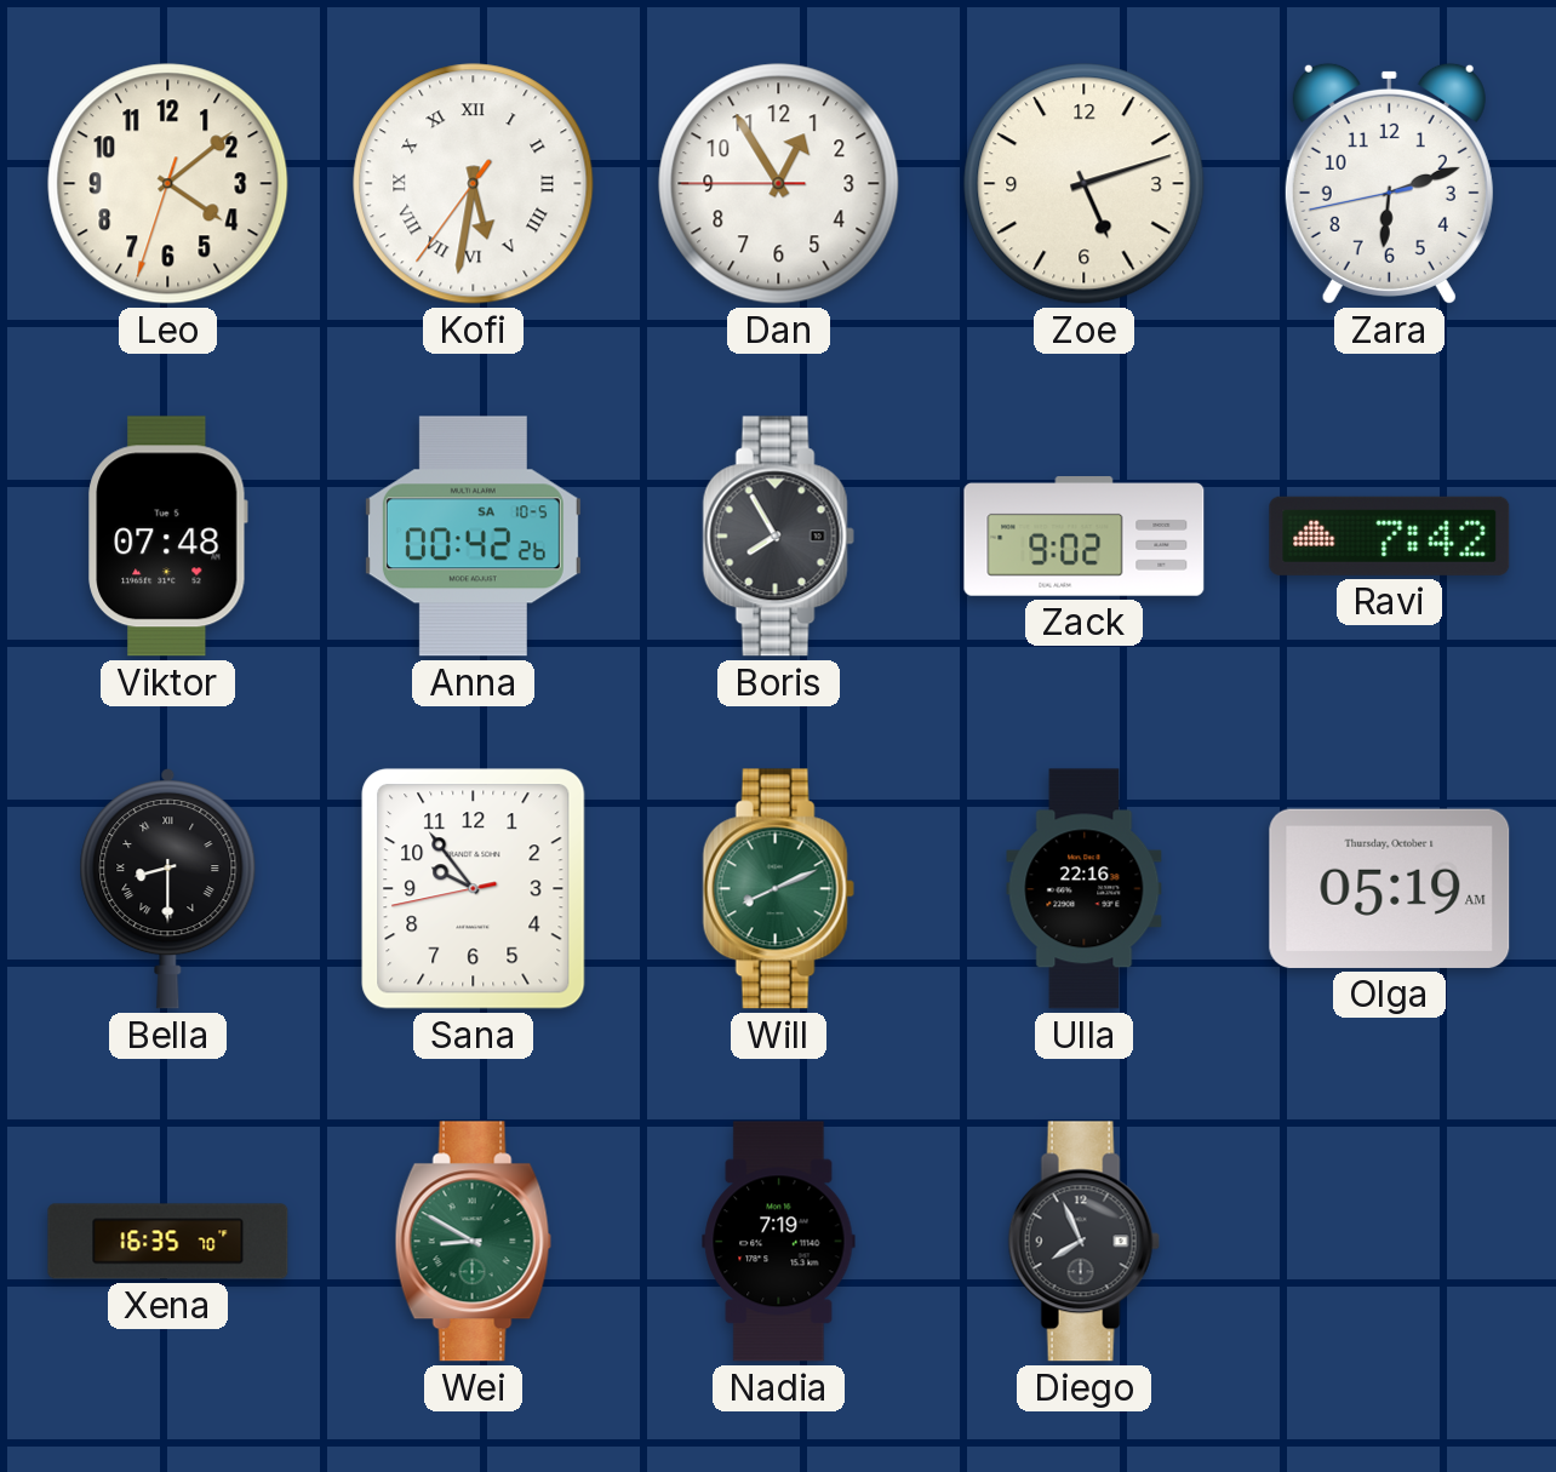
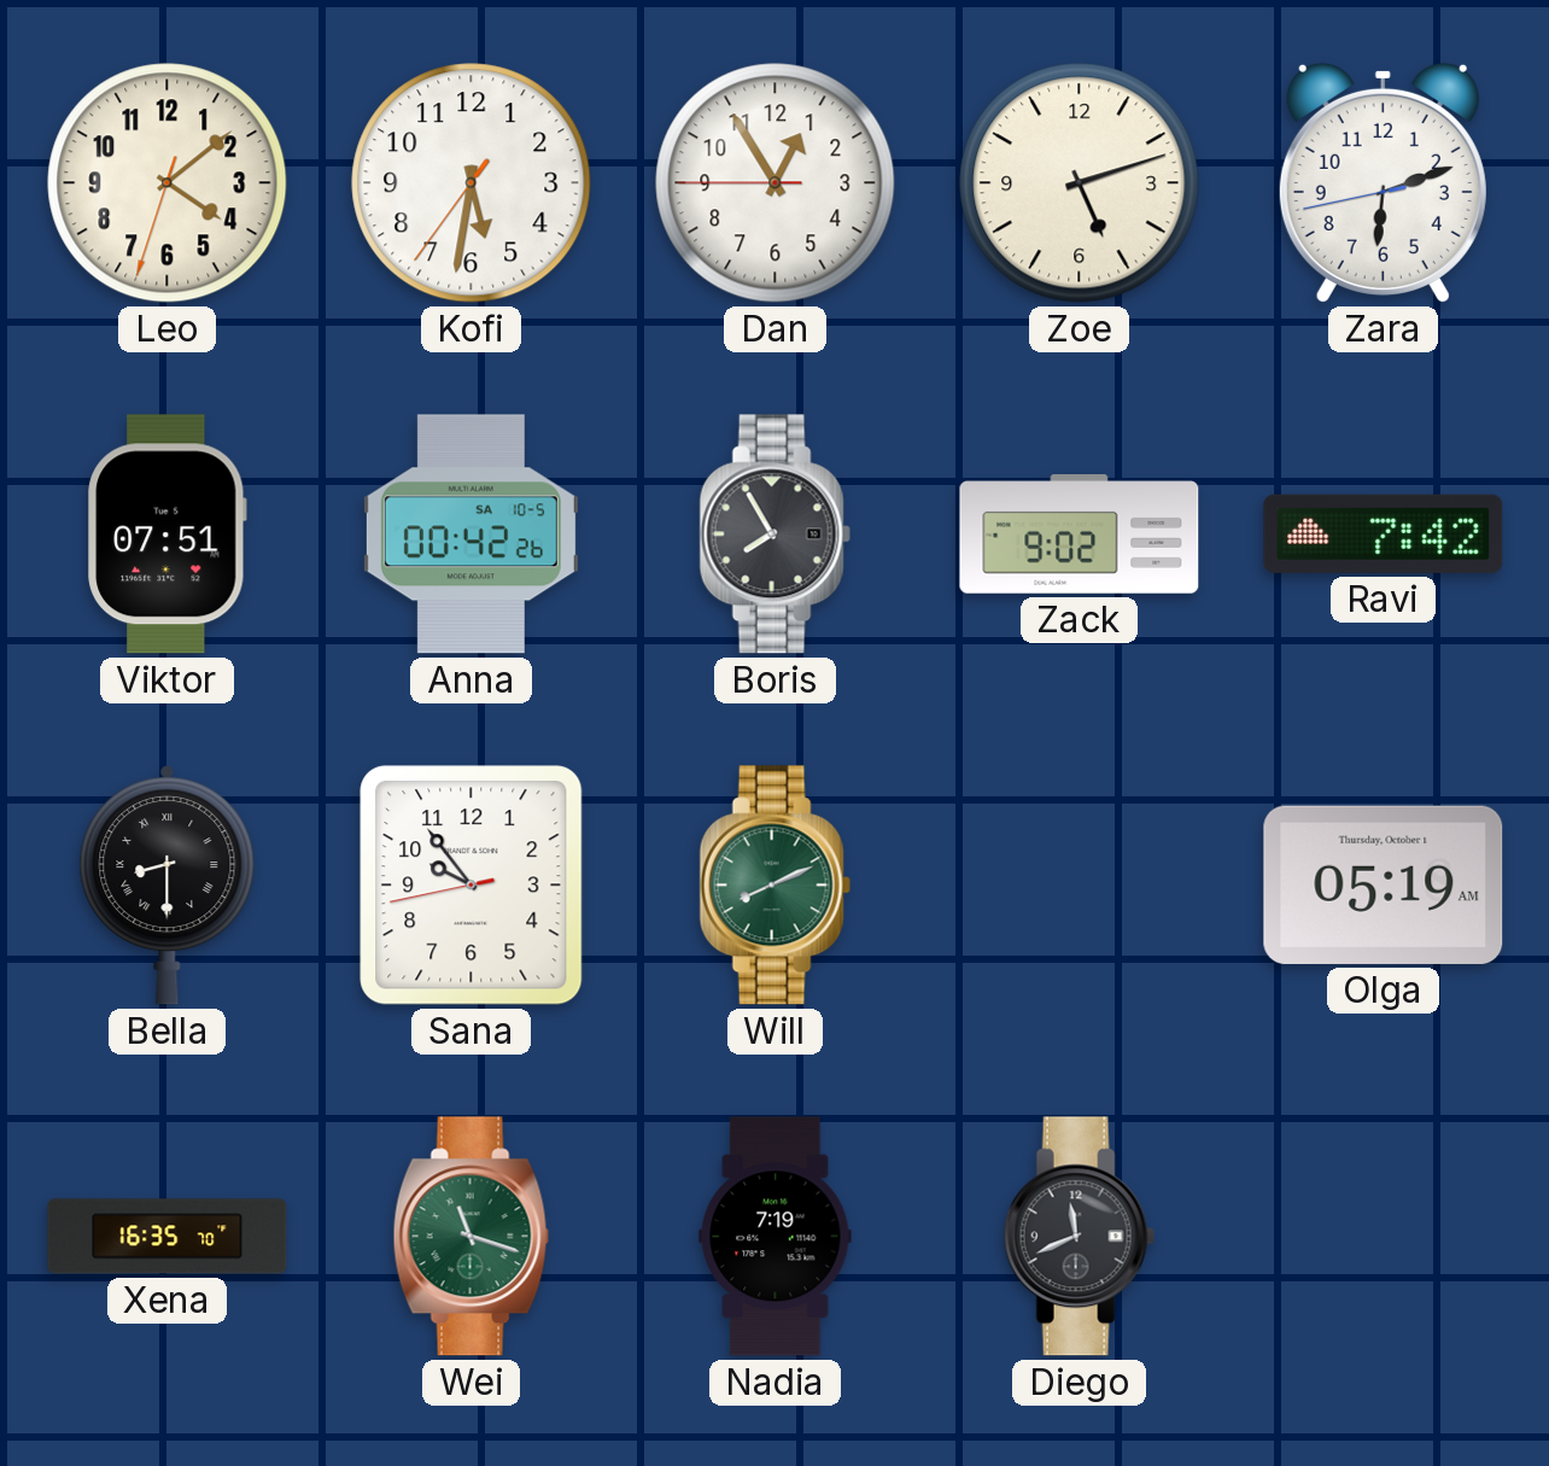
Kofi numerals: Roman -> Arabic (472, 183)
Viktor: 07:48 -> 07:51 (168, 535)
Ulla: 22:16 -> none (1085, 889)
Wei: 8:50 -> 11:18 (470, 1237)
Diego: 7:56 -> 11:41 (1079, 1237)
